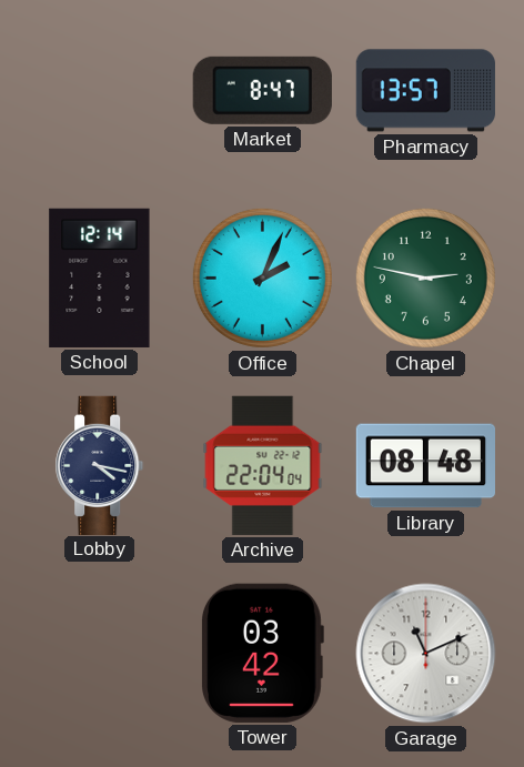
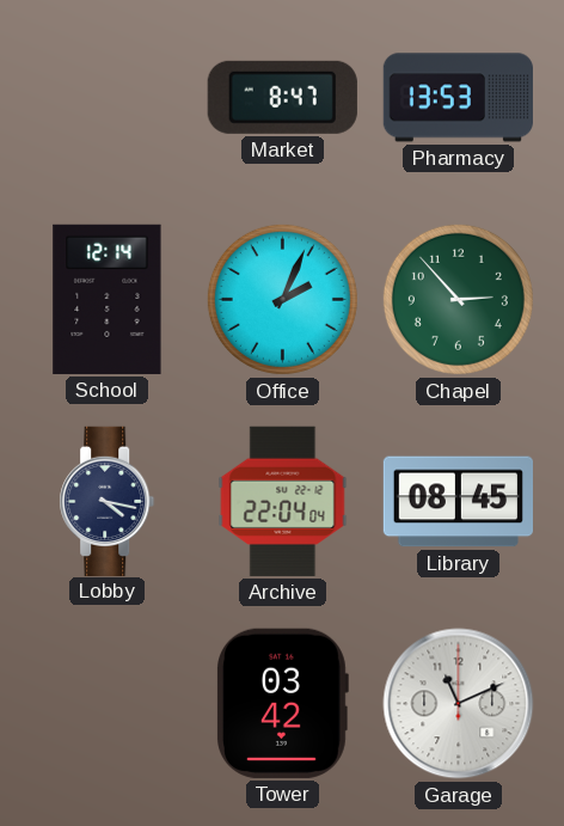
Pharmacy: 13:57 -> 13:53 (458, 98)
Chapel: 2:47 -> 2:53 (458, 299)
Library: 08:48 -> 08:45 (458, 502)
